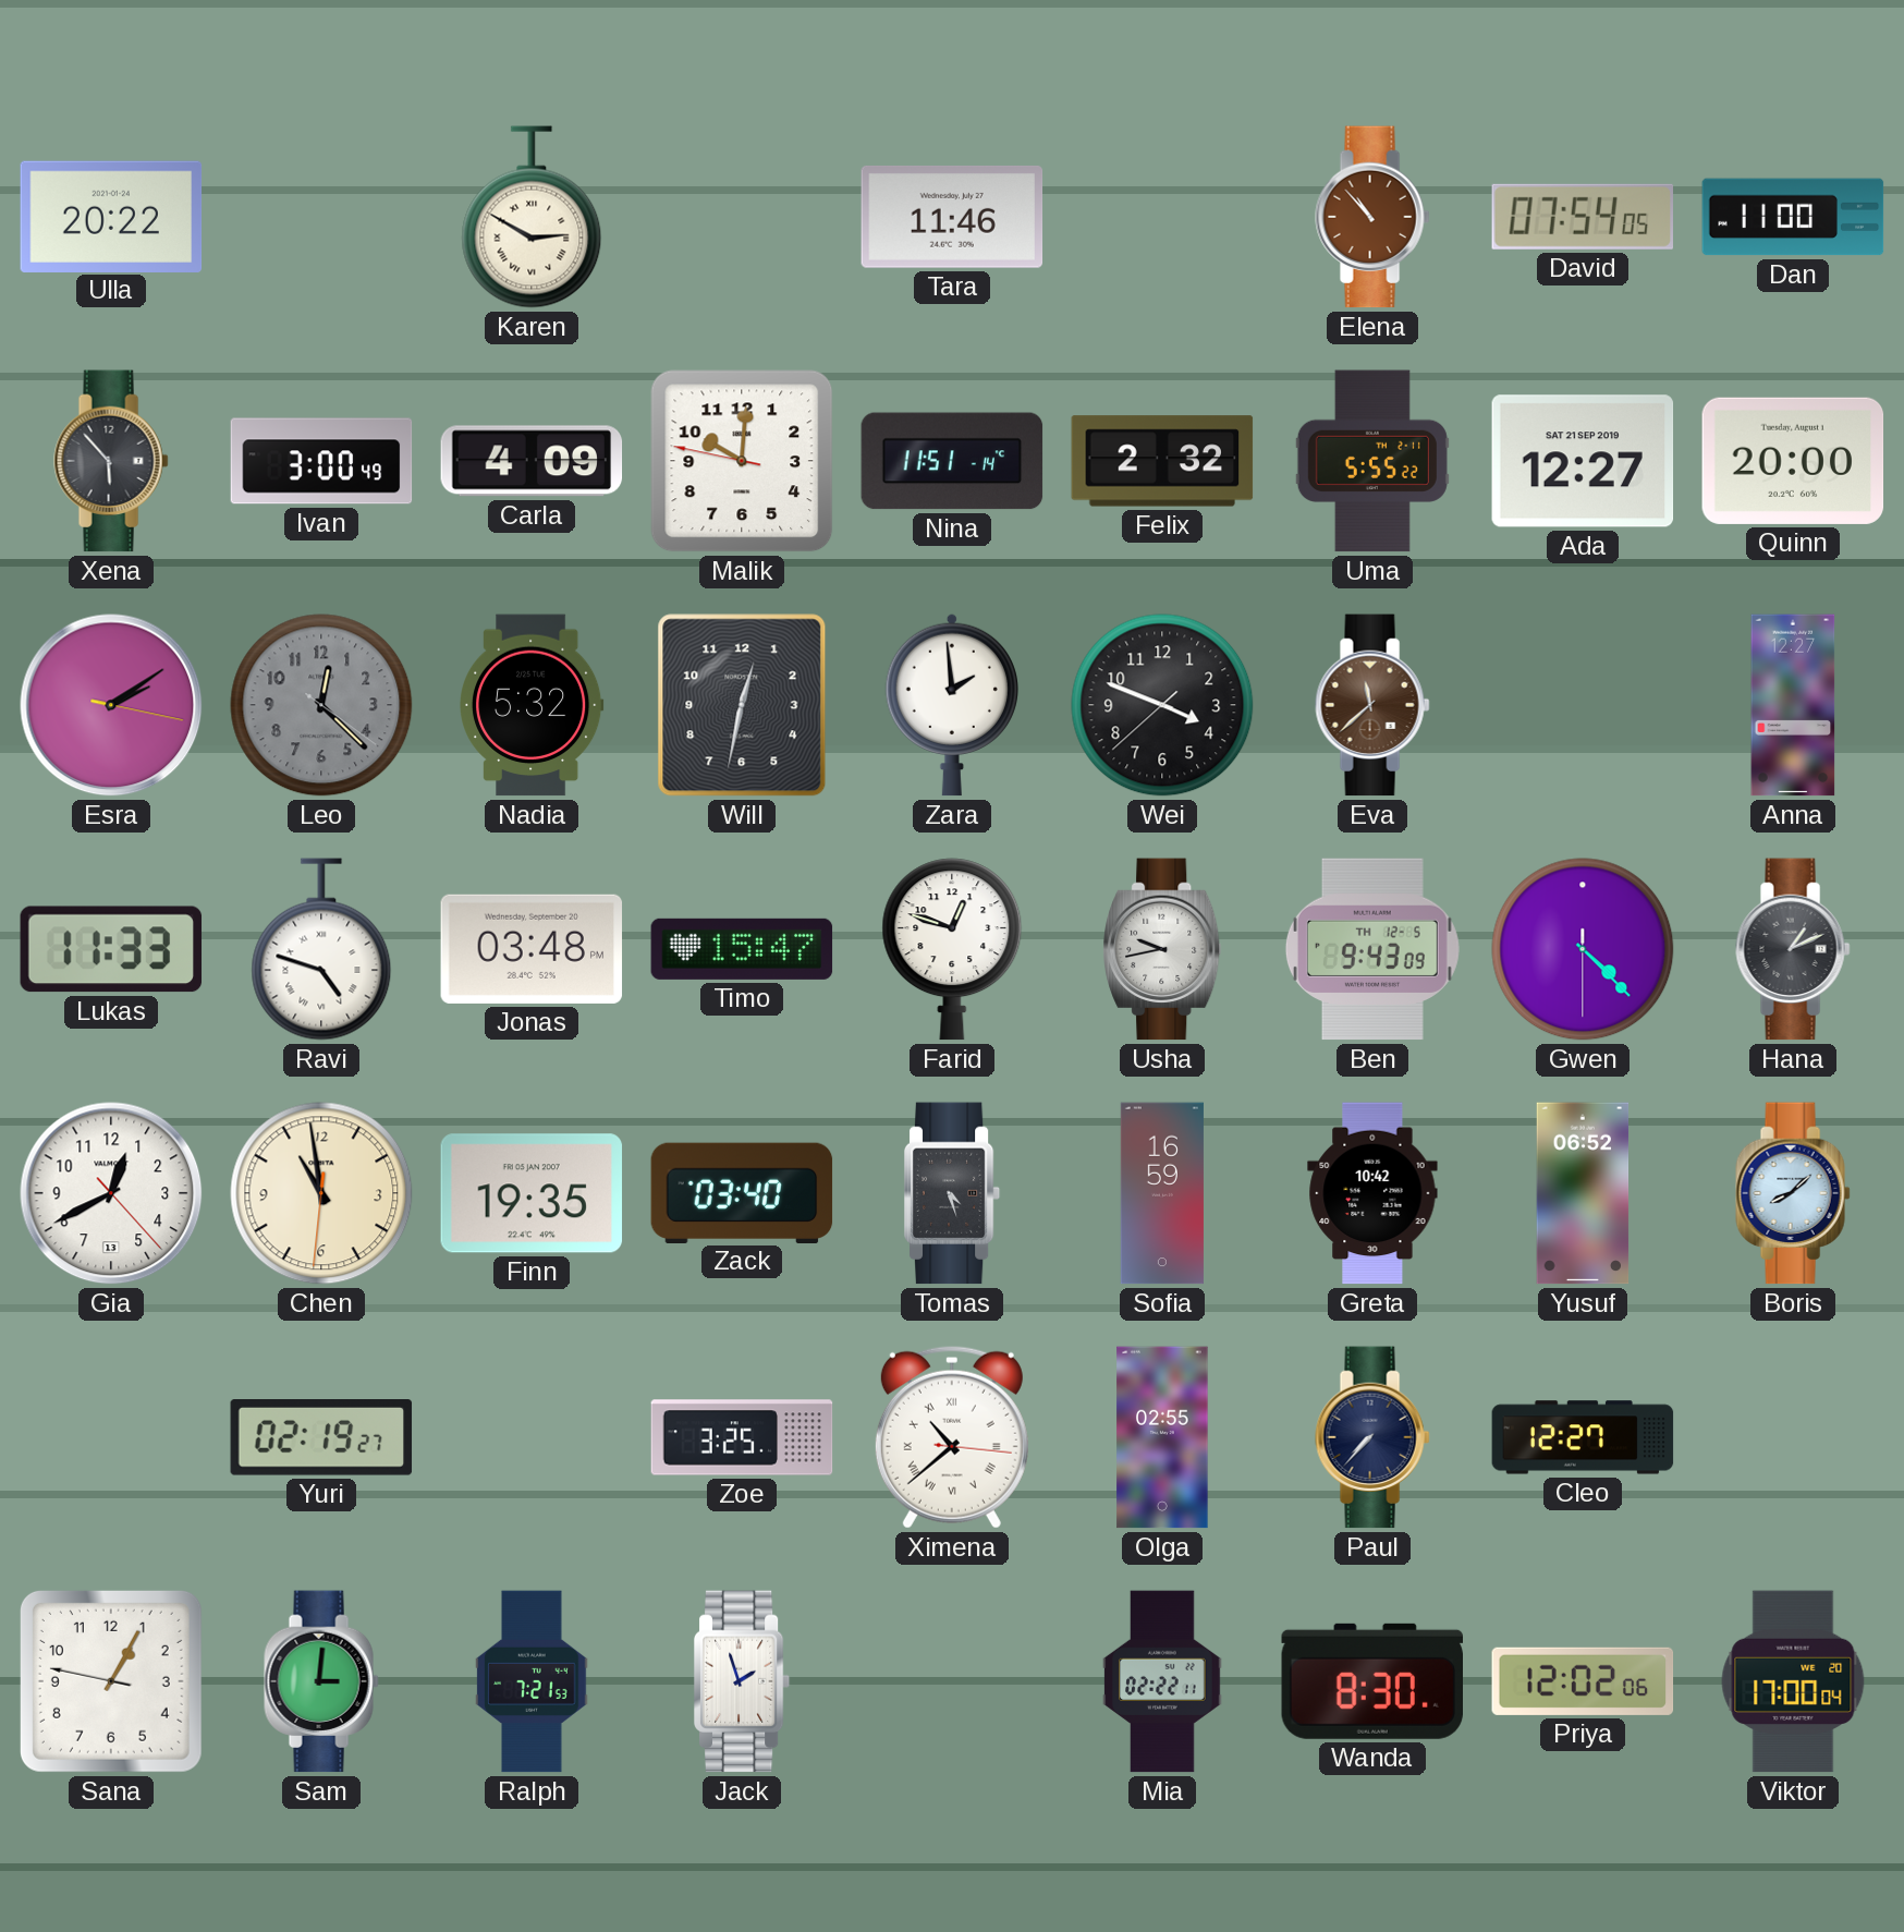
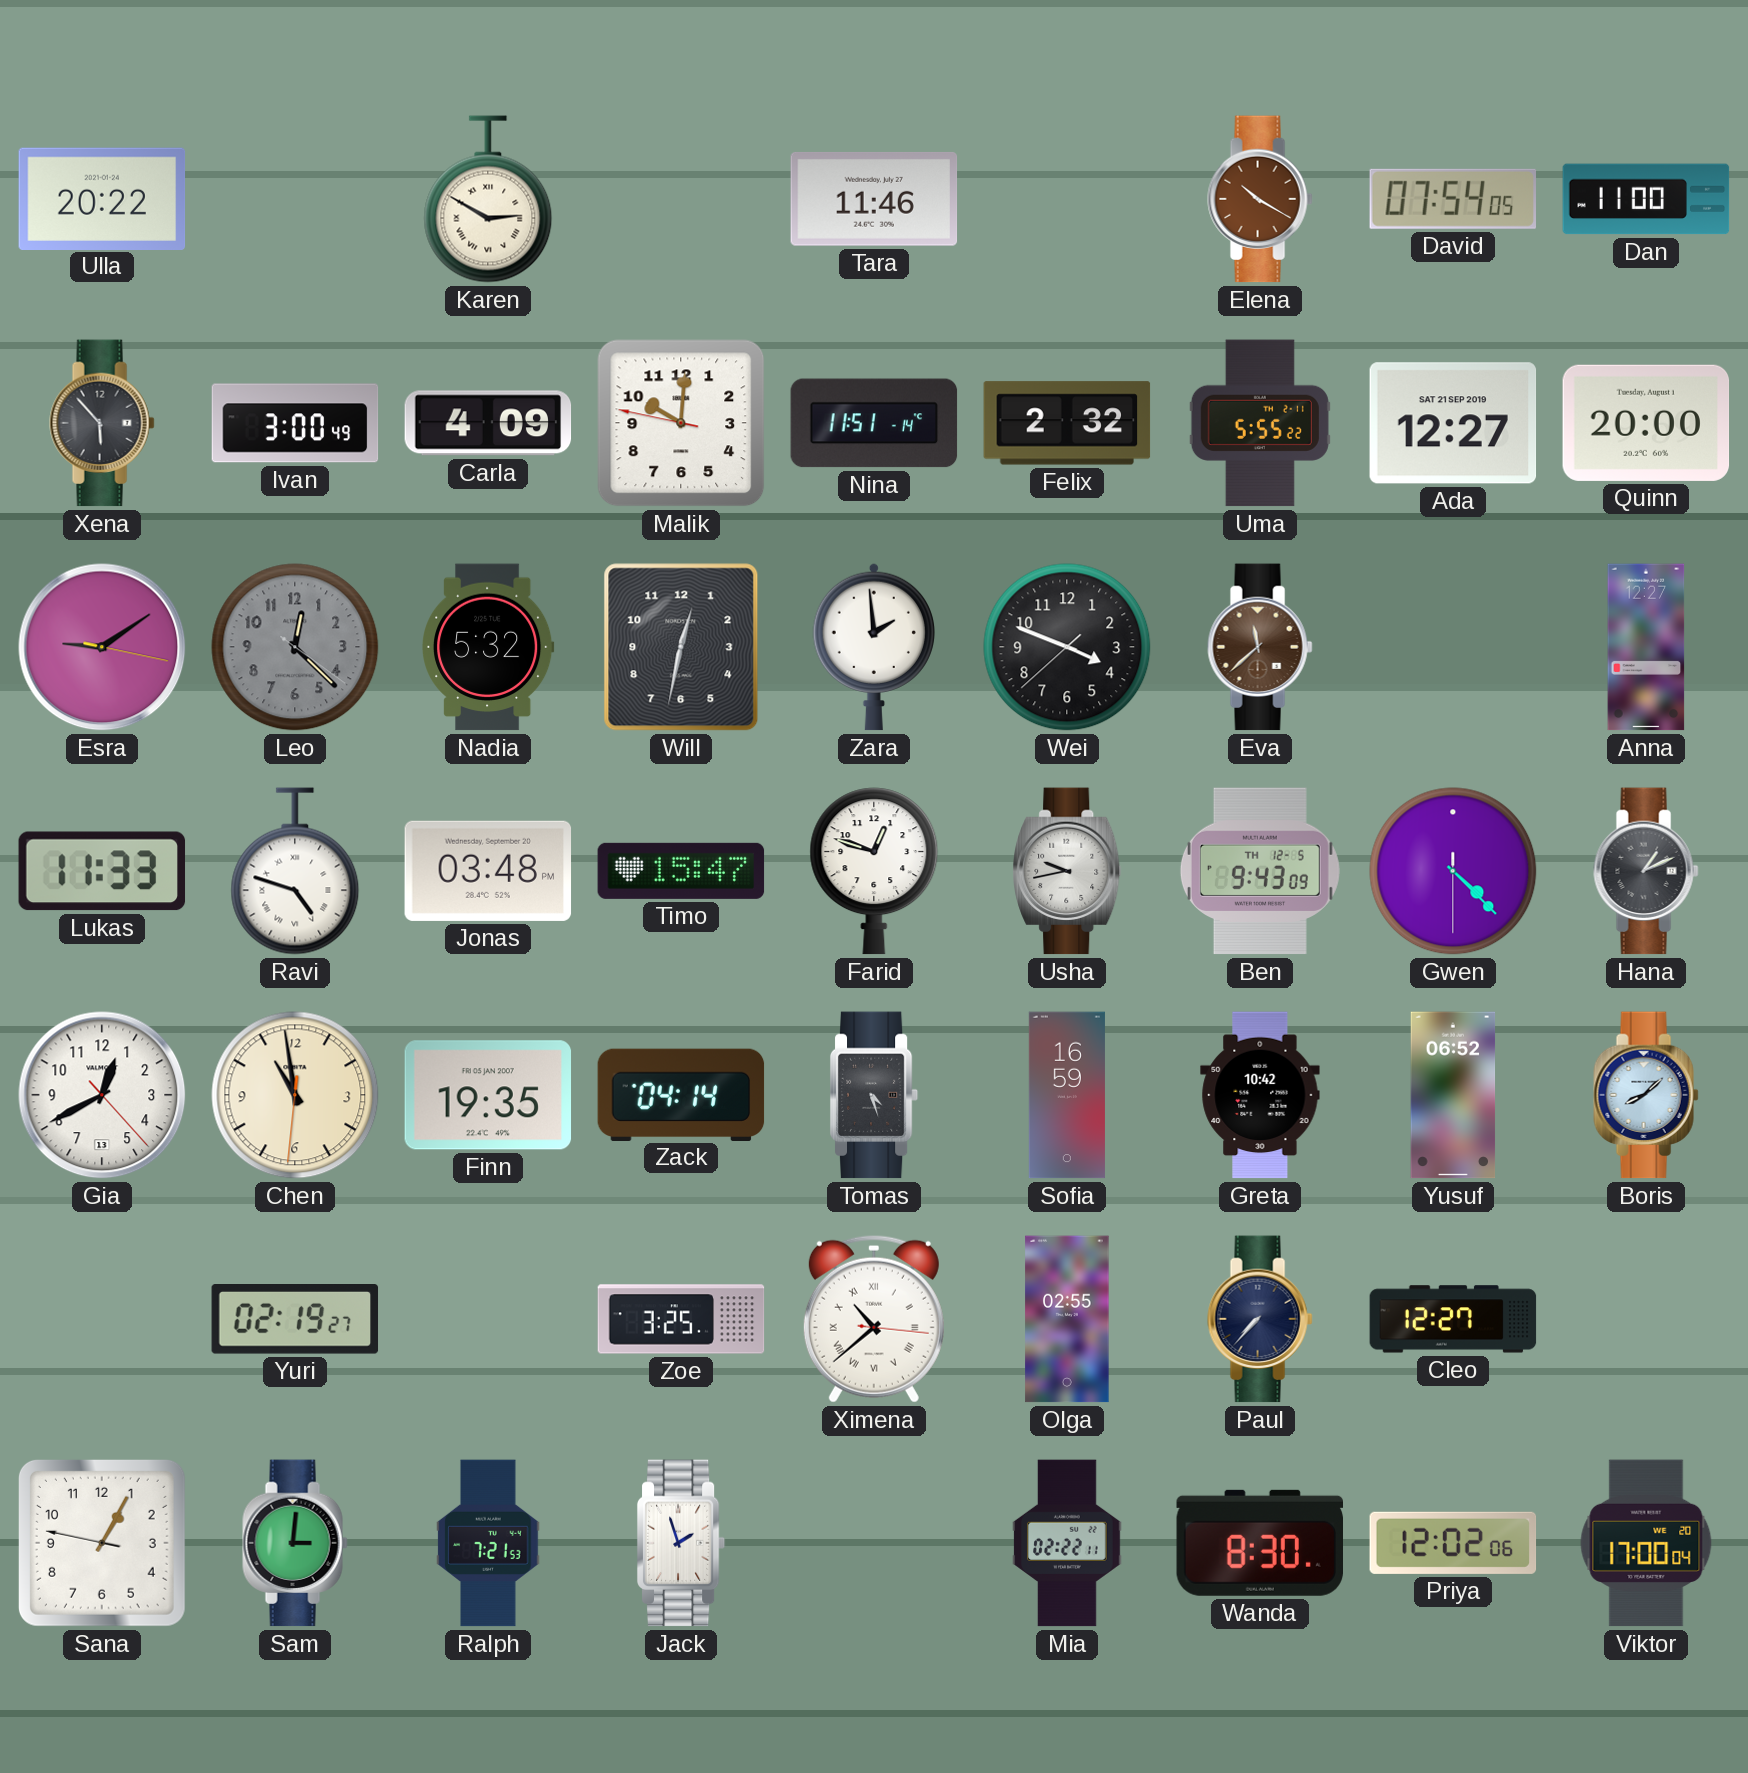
Elena: 10:53 -> 10:20 (1260, 199)
Esra: 2:09 -> 9:09 (102, 647)
Zack: 03:40 -> 04:14 (681, 1094)
